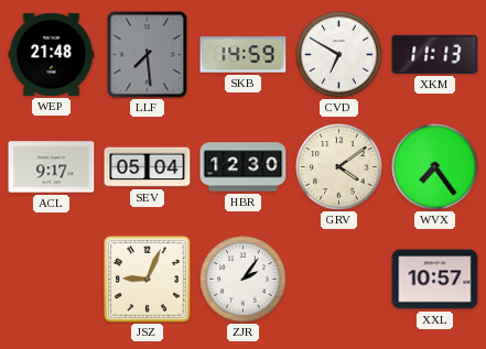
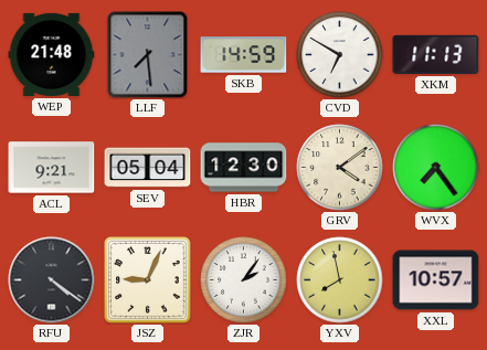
ACL: 9:17 -> 9:21 (52, 168)
RFU: none -> 4:21 (52, 280)
YXV: none -> 7:58 (340, 280)
